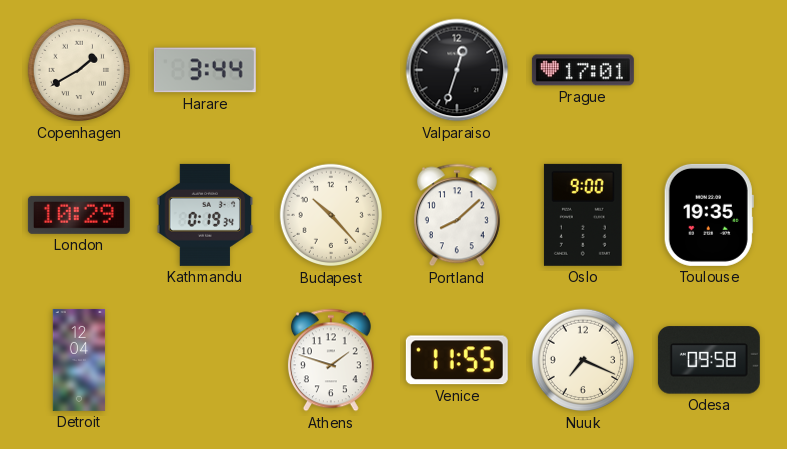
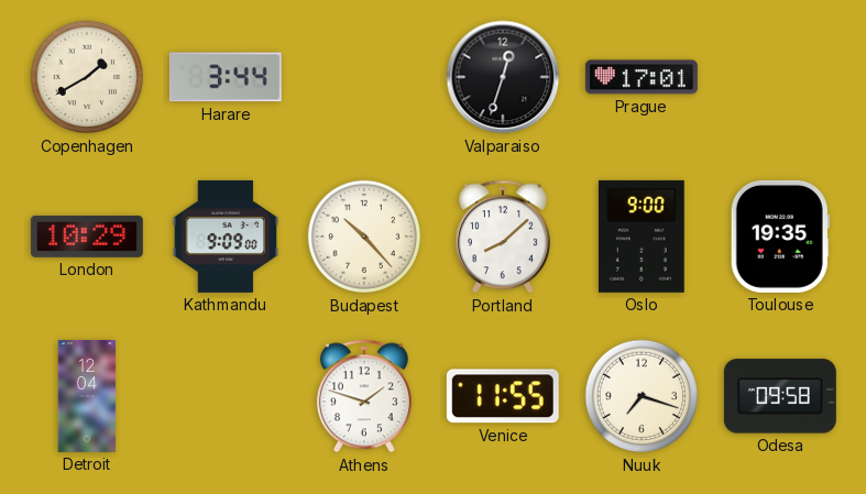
Kathmandu: 0:19 -> 9:09 (226, 237)
Nuuk: 7:19 -> 7:18 (642, 396)
